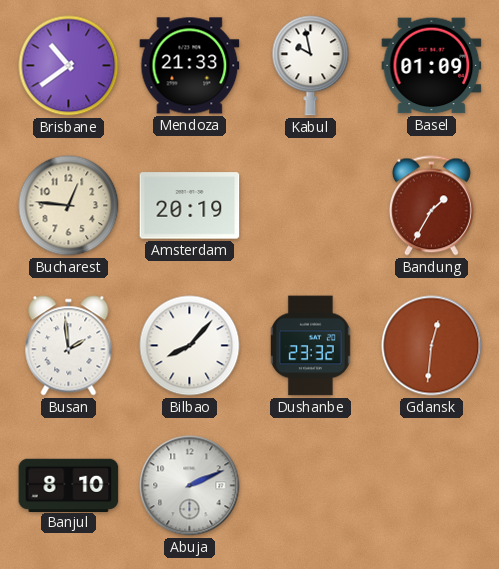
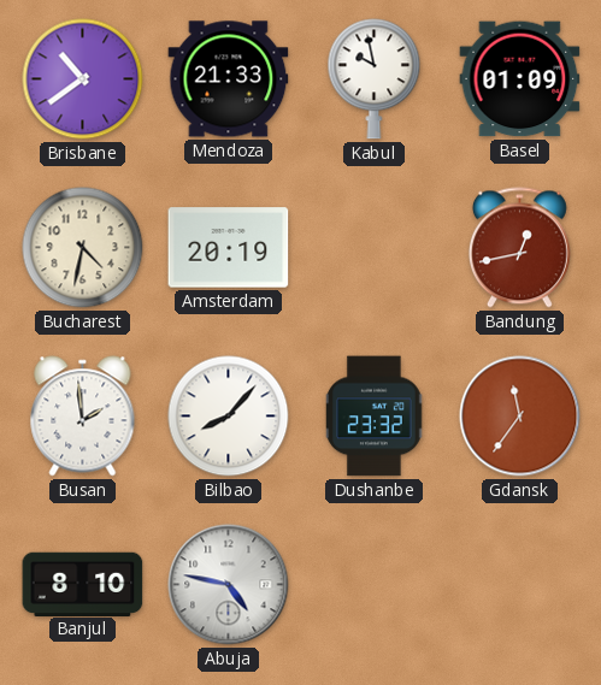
Bucharest: 12:46 -> 4:32 (83, 248)
Bandung: 1:35 -> 12:43 (519, 248)
Gdansk: 12:31 -> 11:36 (520, 417)
Abuja: 2:11 -> 4:47 (229, 585)
